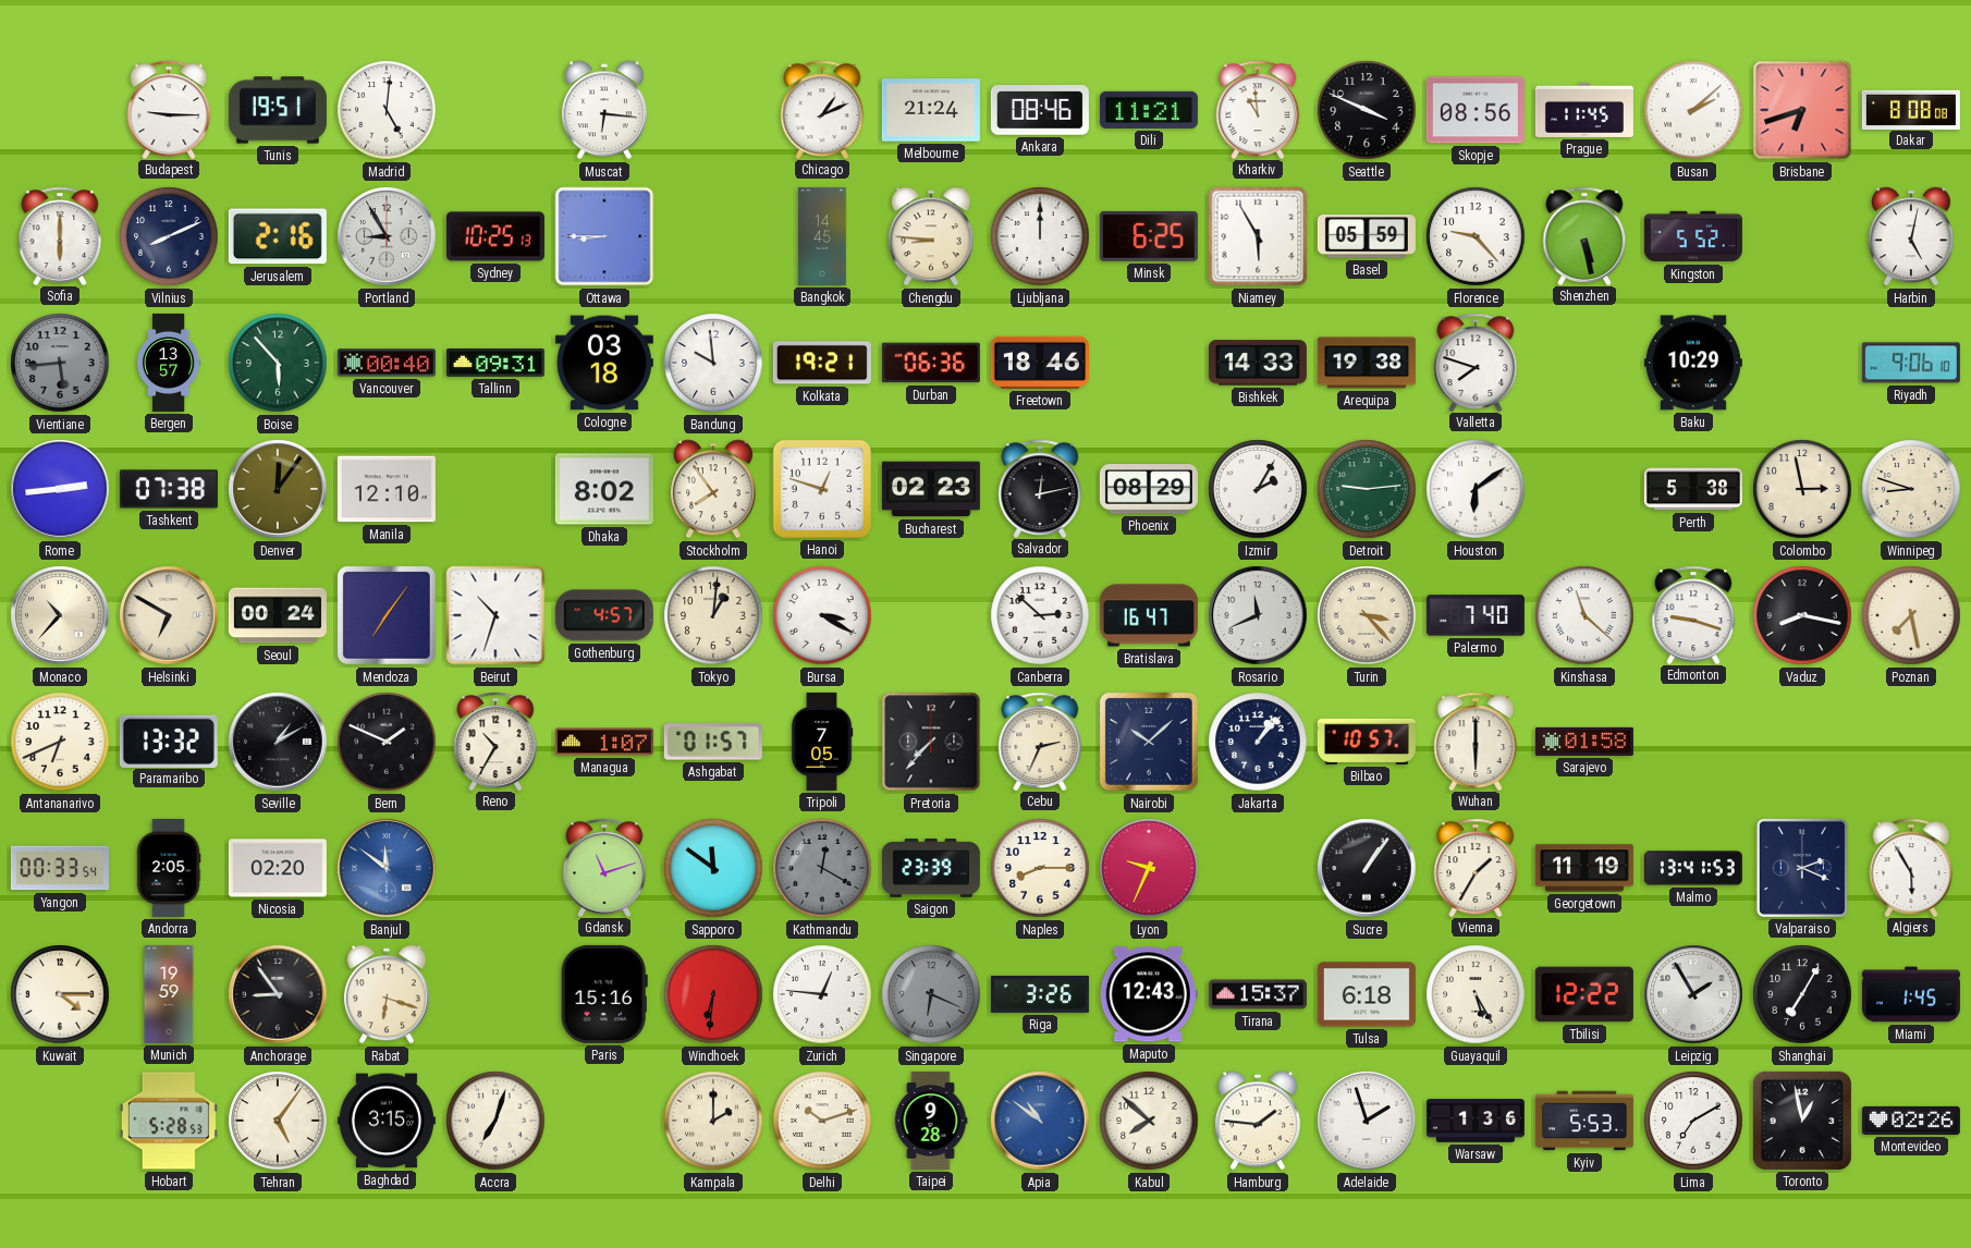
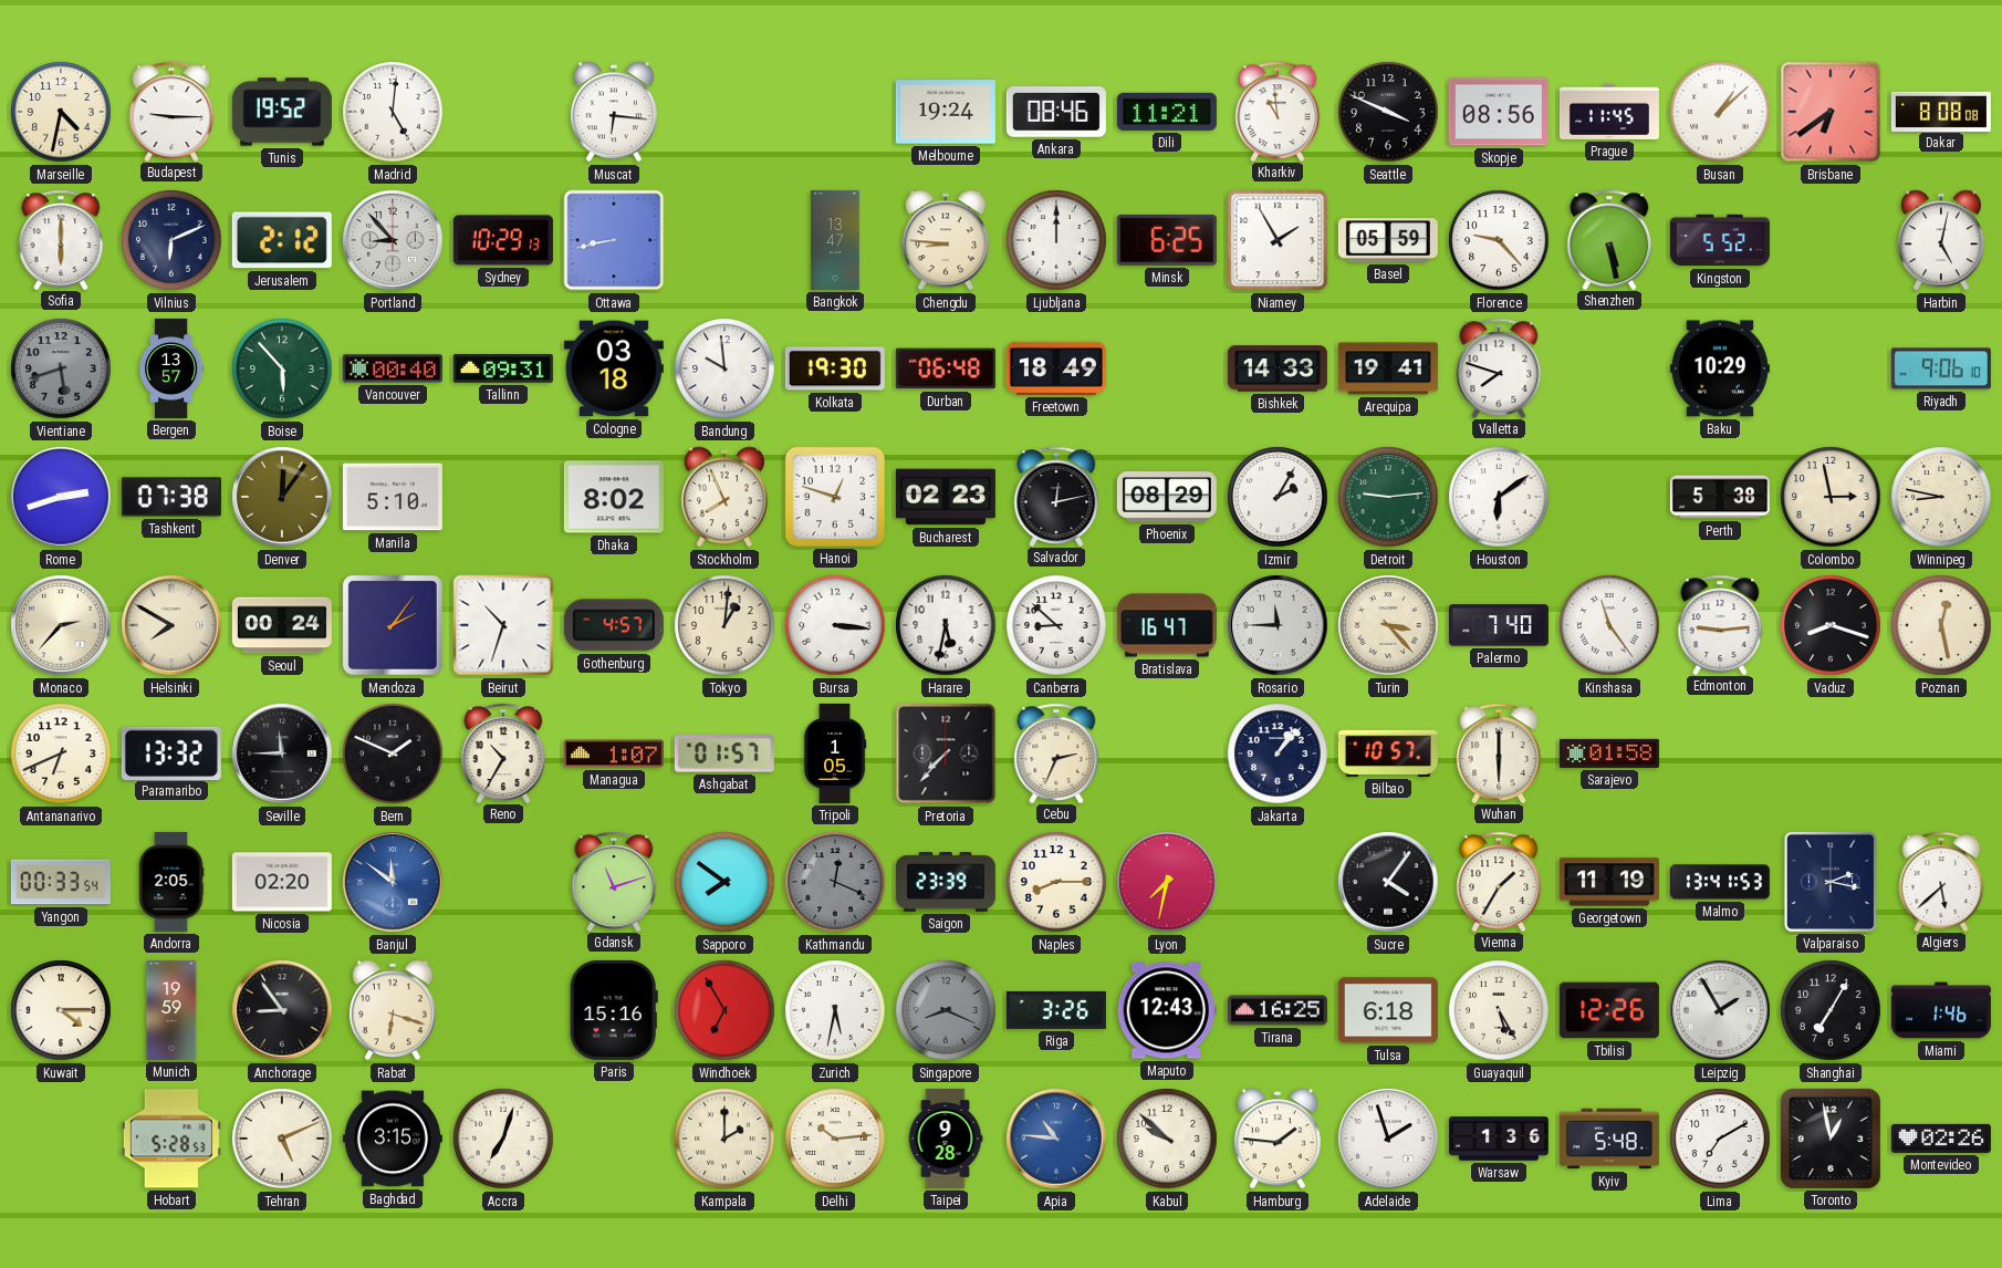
Marseille: none -> 4:32 (61, 112)
Tunis: 19:51 -> 19:52 (282, 112)
Chicago: 1:11 -> none (822, 109)
Melbourne: 21:24 -> 19:24 (946, 112)
Busan: 2:08 -> 1:08 (1720, 112)
Brisbane: 6:42 -> 6:39 (1831, 112)
Vilnius: 8:11 -> 6:11 (171, 240)
Jerusalem: 2:16 -> 2:12 (282, 240)
Portland: 8:55 -> 8:53 (393, 240)
Sydney: 10:25 -> 10:29 (503, 240)
Ottawa: 8:45 -> 8:43 (614, 240)
Bangkok: 14:45 -> 13:47 (835, 240)
Niamey: 5:55 -> 1:55 (1278, 240)
Vientiane: 5:44 -> 5:42 (61, 368)
Kolkata: 19:21 -> 19:30 (835, 368)
Durban: 06:36 -> 06:48 (946, 368)
Freetown: 18:46 -> 18:49 (1056, 368)
Arequipa: 19:38 -> 19:41 (1388, 368)
Rome: 2:44 -> 2:42 (61, 497)
Manila: 12:10 -> 5:10 (393, 497)
Stockholm: 7:54 -> 7:56 (724, 497)
Winnipeg: 8:48 -> 8:47 (1941, 497)
Monaco: 10:37 -> 2:37 (61, 625)
Helsinki: 6:50 -> 7:50 (171, 625)
Mendoza: 7:06 -> 2:06 (393, 625)
Bursa: 3:20 -> 3:16 (835, 625)
Harare: none -> 5:32 (946, 625)
Canberra: 2:52 -> 8:52 (1056, 625)
Rosario: 11:41 -> 11:45 (1278, 625)
Kinshasa: 11:22 -> 11:24 (1609, 625)
Edmonton: 9:18 -> 9:14 (1720, 624)
Vaduz: 8:17 -> 8:18 (1831, 625)
Poznan: 7:28 -> 12:28 (1941, 625)
Seville: 1:10 -> 11:45 (282, 753)
Tripoli: 7:05 -> 1:05 (835, 753)
Nairobi: 10:08 -> none (1149, 742)
Sapporo: 11:51 -> 7:51 (724, 882)
Kathmandu: 12:20 -> 12:19 (835, 882)
Lyon: 9:34 -> 7:32 (1167, 882)
Sucre: 1:06 -> 4:06 (1388, 882)
Valparaiso: 2:19 -> 2:17 (1831, 882)
Algiers: 5:55 -> 5:38 (1941, 881)
Windhoek: 6:31 -> 6:55 (724, 1010)
Zurich: 12:46 -> 5:32 (835, 1010)
Singapore: 6:19 -> 8:19 (946, 1010)
Tirana: 15:37 -> 16:25 (1278, 1010)
Tbilisi: 12:22 -> 12:26 (1609, 1010)
Miami: 1:45 -> 1:46 (1941, 1010)
Tehran: 5:06 -> 5:11 (282, 1139)
Delhi: 10:12 -> 10:14 (835, 1139)
Apia: 10:51 -> 10:46 (1056, 1139)
Kabul: 7:52 -> 9:52 (1167, 1139)
Kyiv: 5:53 -> 5:48 (1609, 1139)
